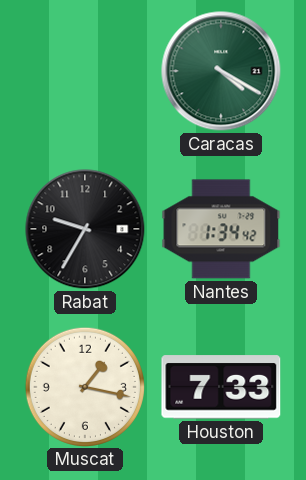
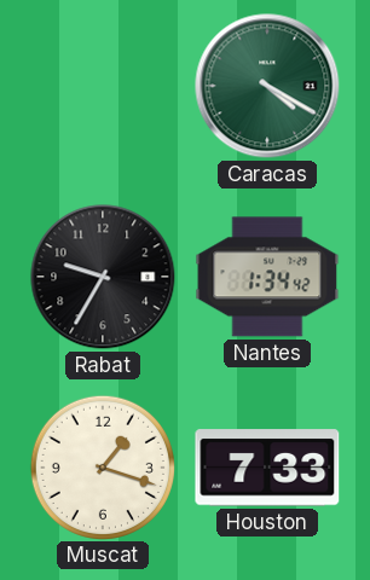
Muscat: 1:17 -> 1:18 (102, 466)
